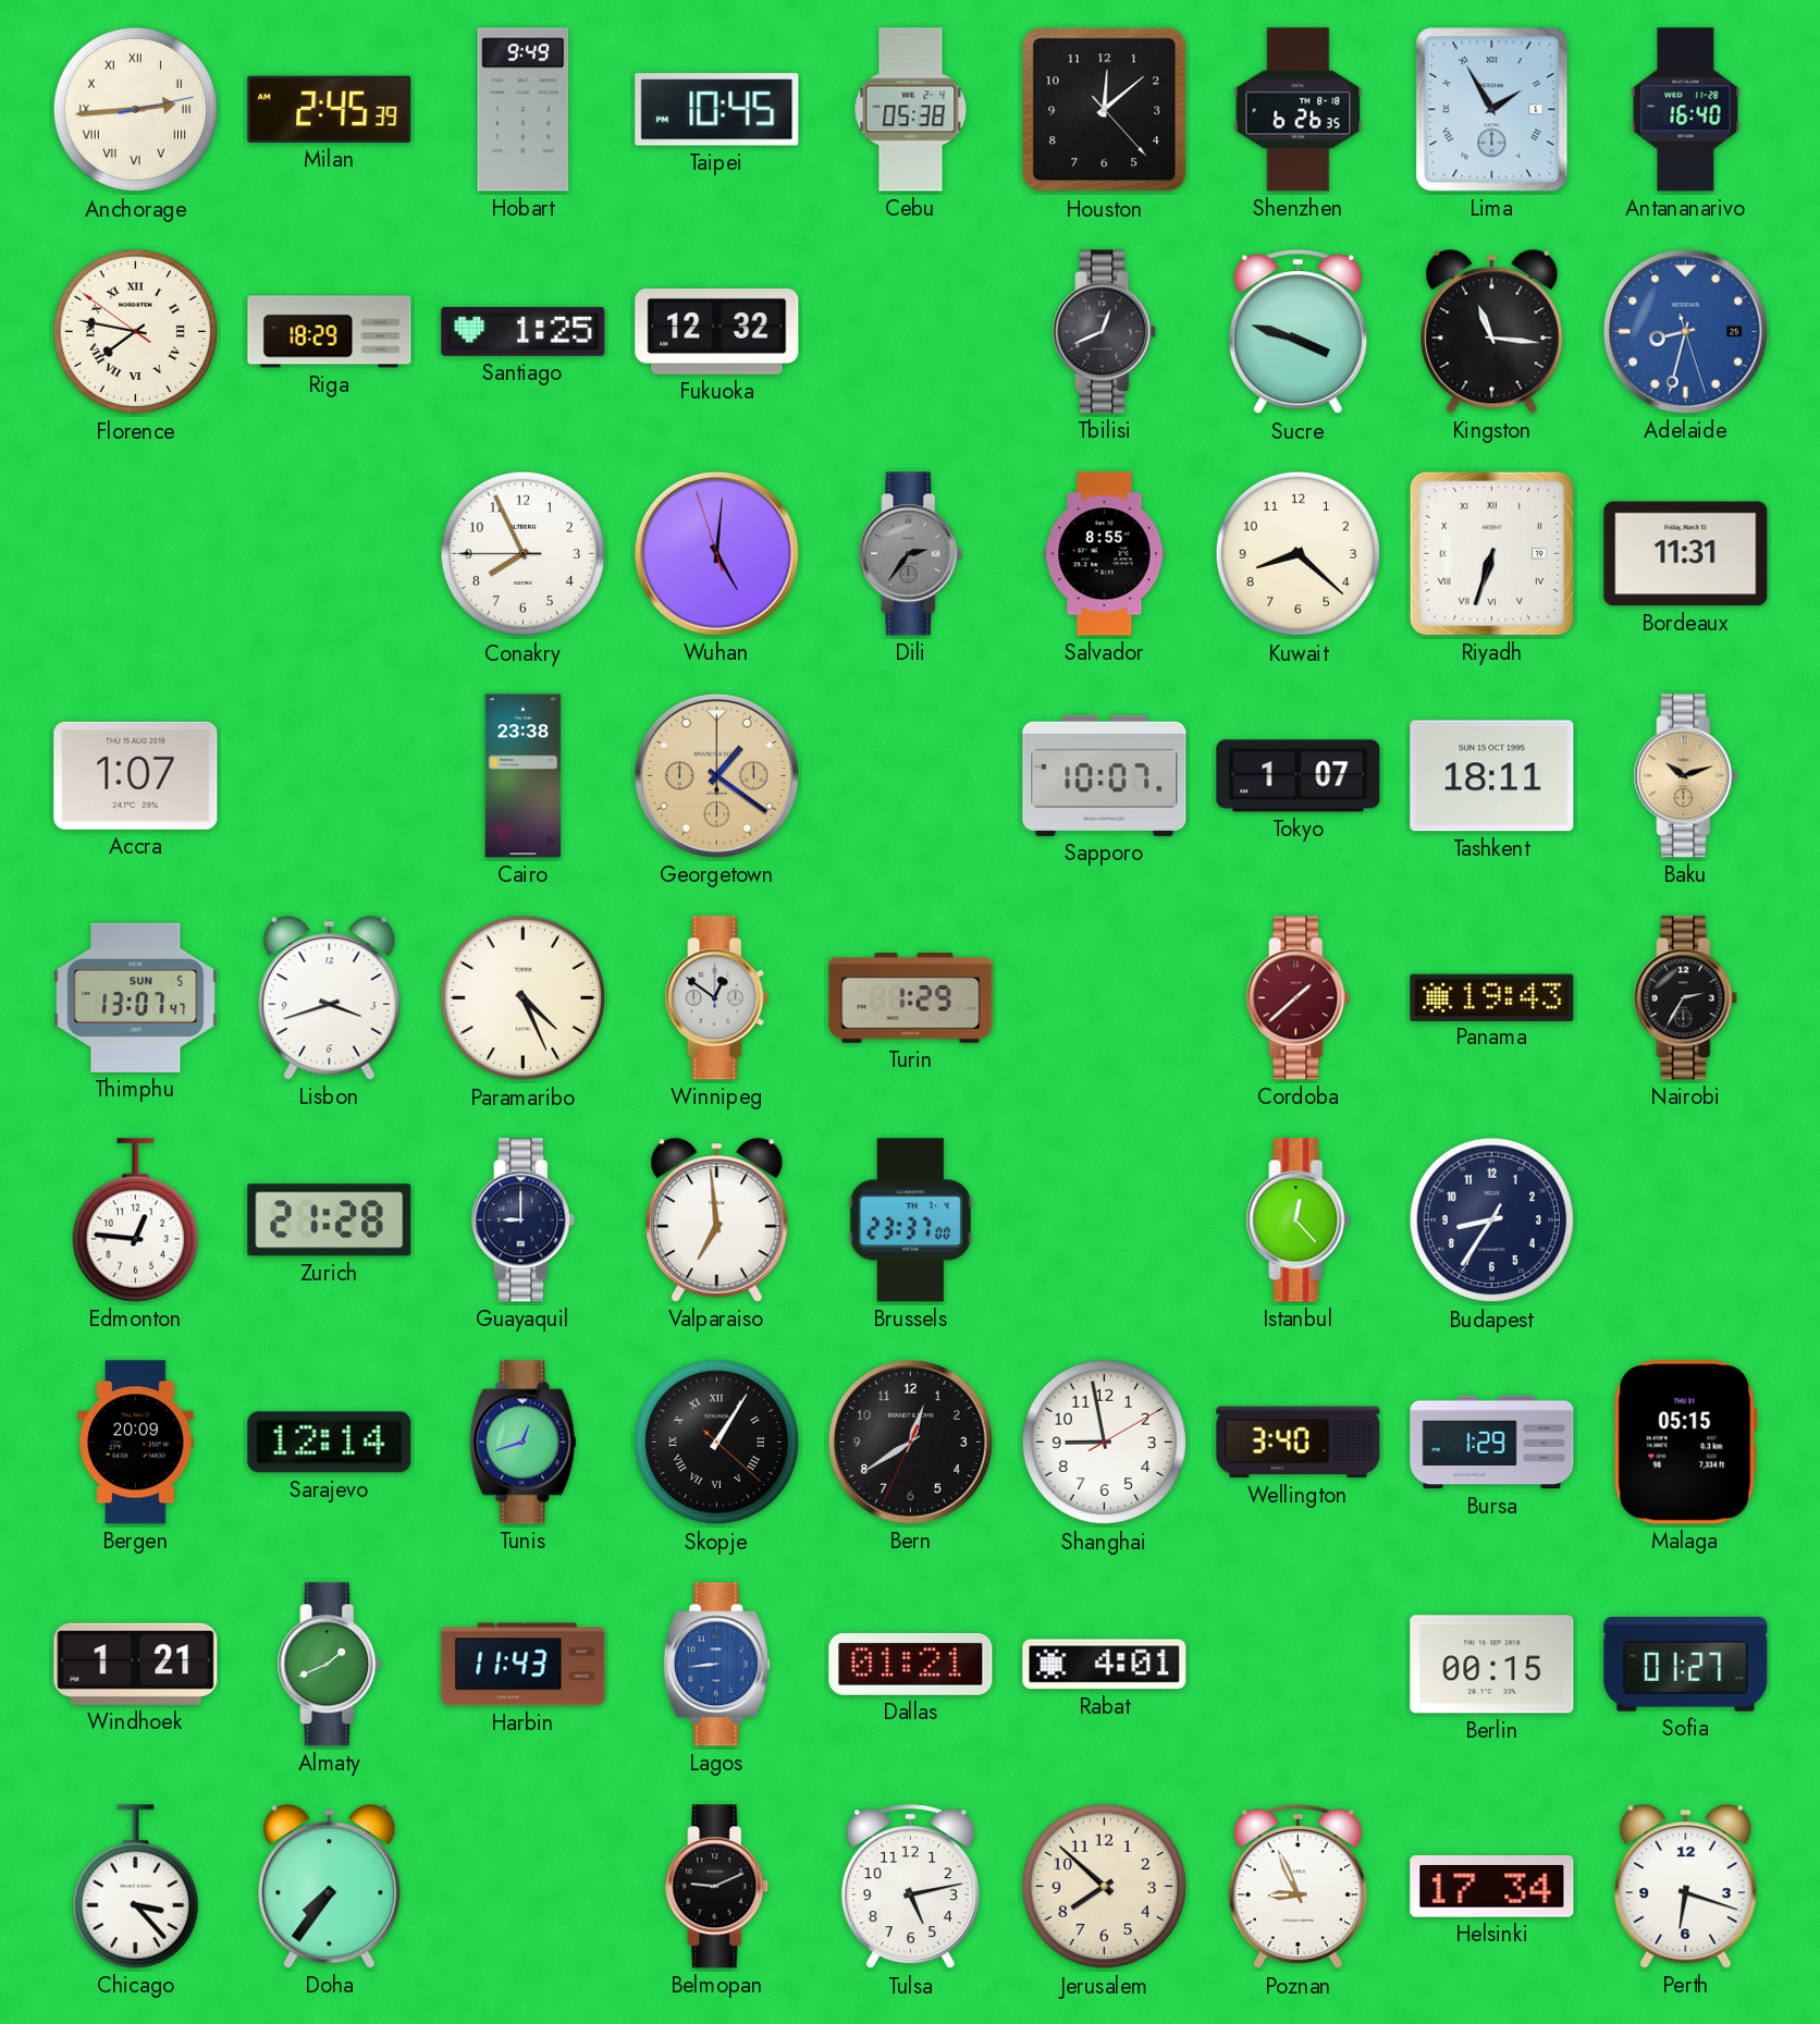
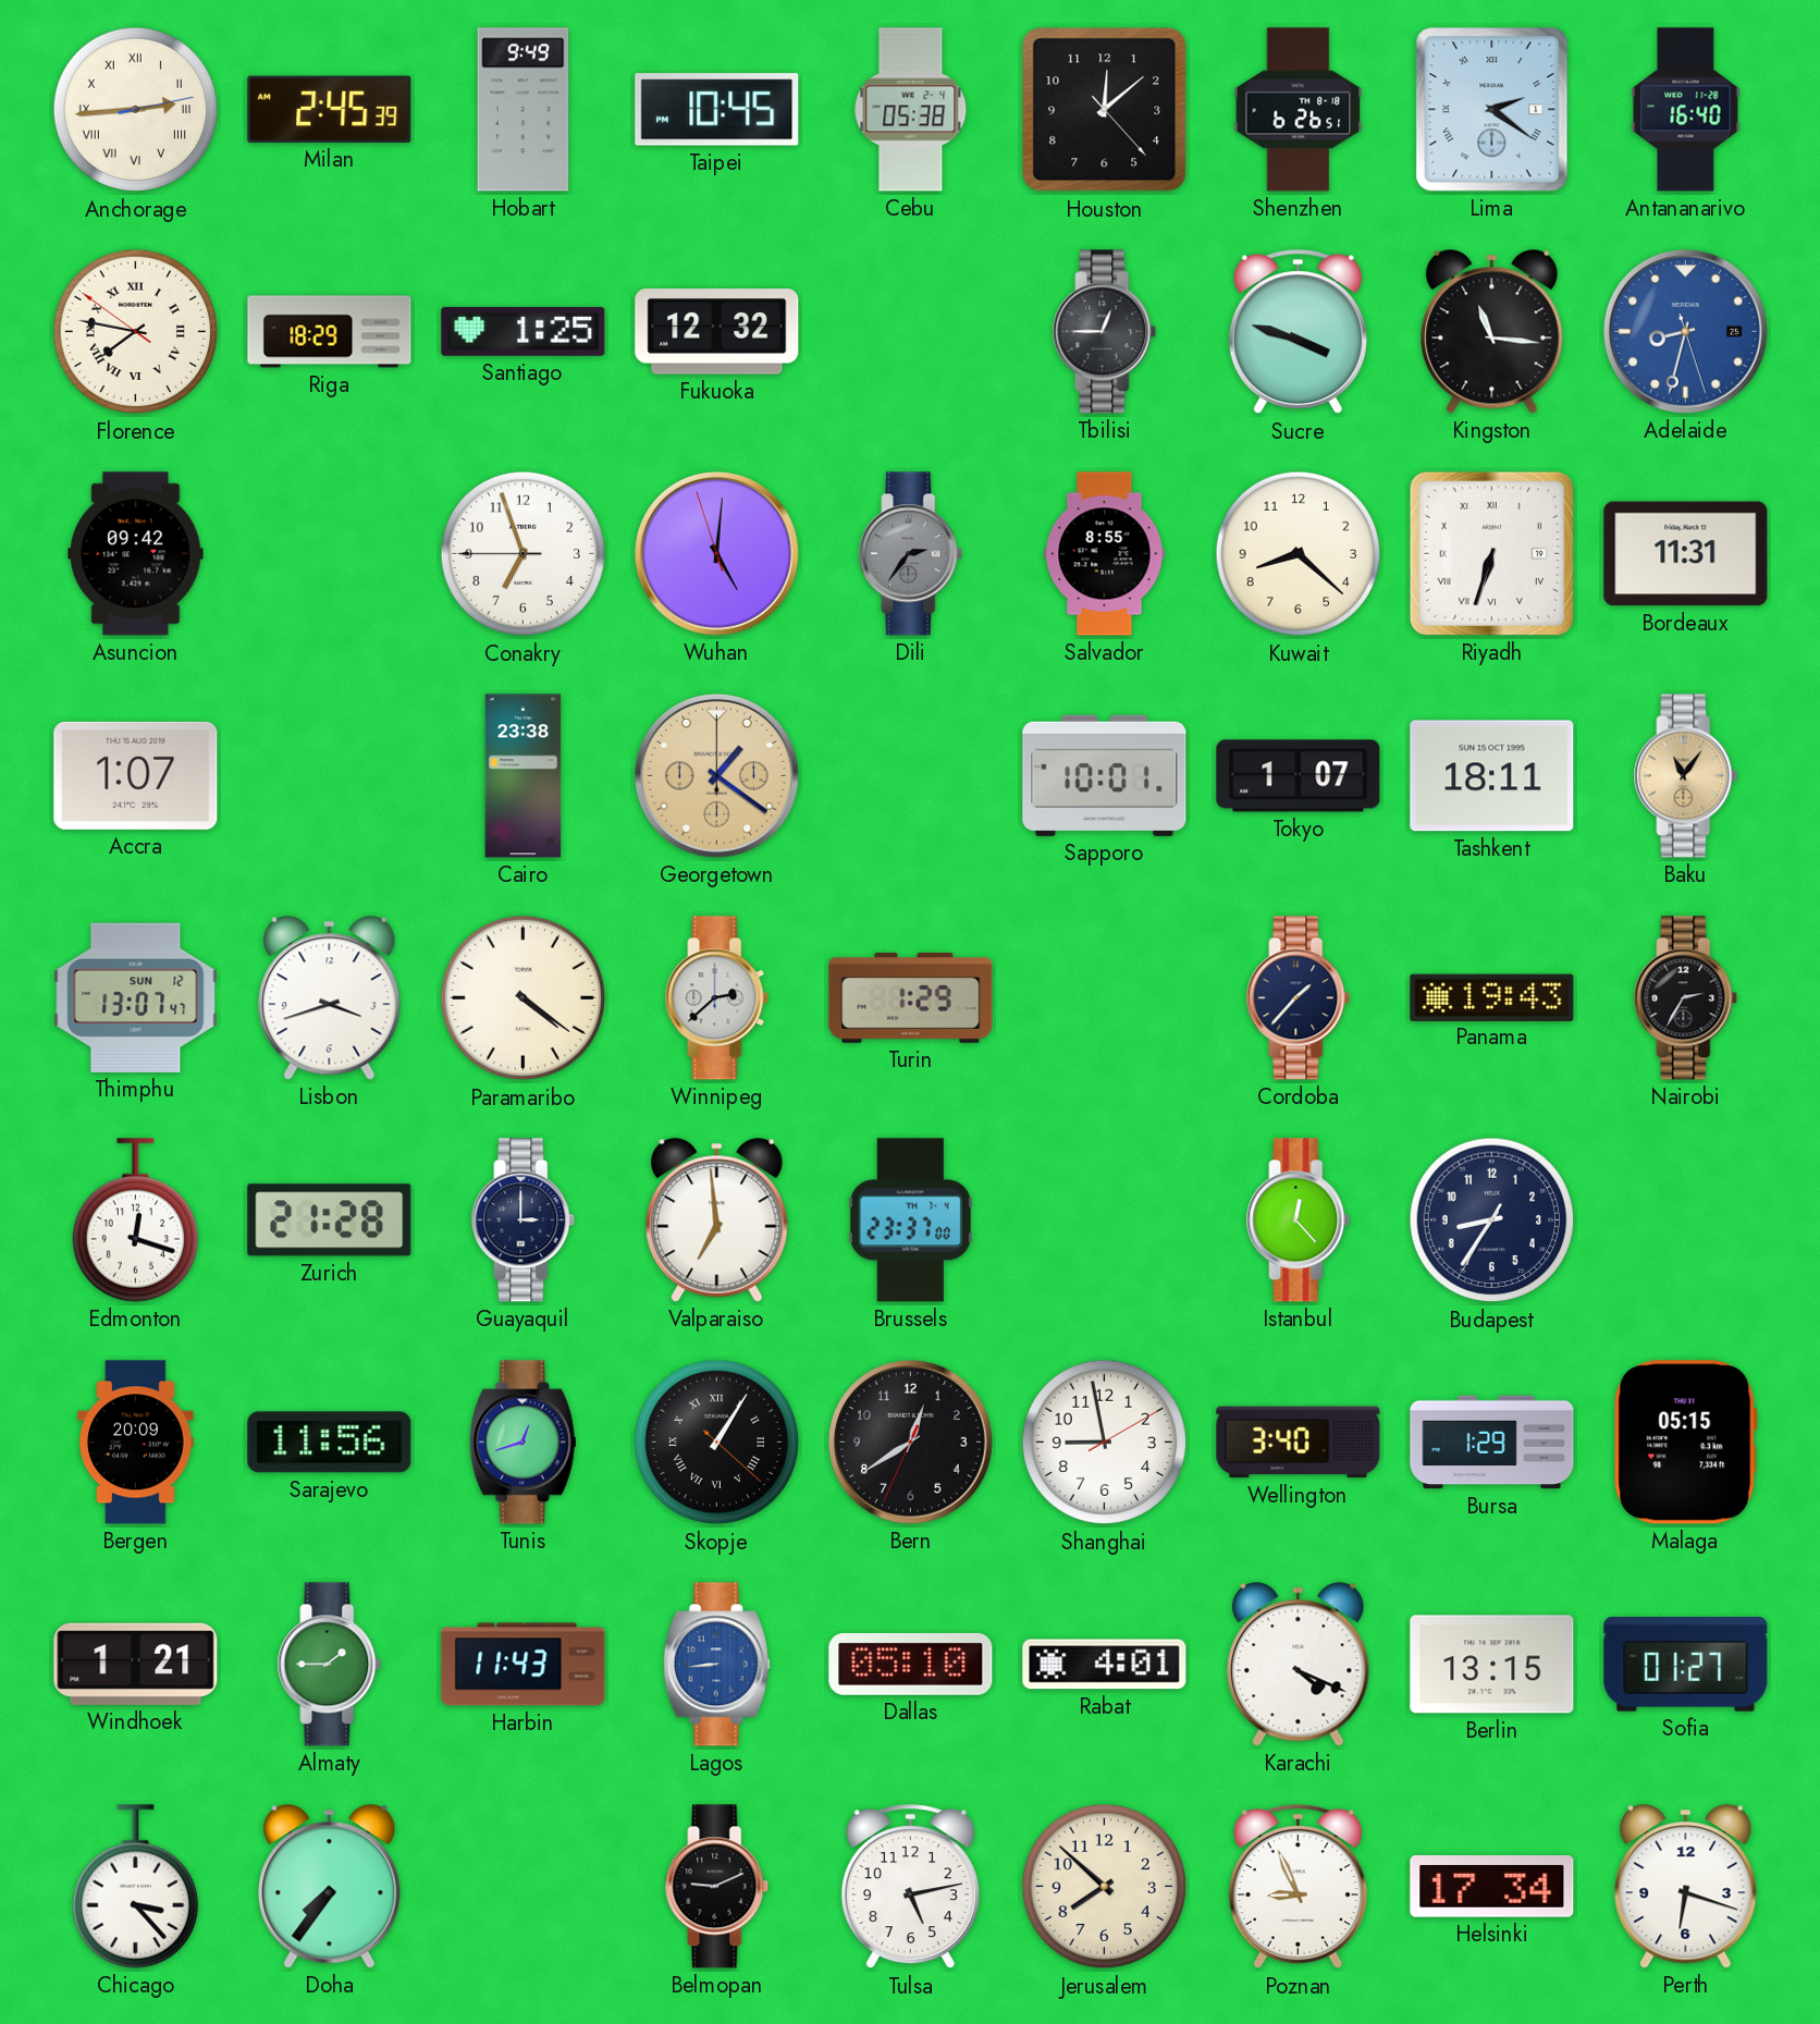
Shenzhen: 6:26:35 -> 6:26:51 (1299, 110)
Lima: 1:55 -> 2:21 (1492, 110)
Tbilisi: 12:41 -> 12:45 (1105, 332)
Asuncion: none -> 09:42 (136, 554)
Conakry: 7:55 -> 6:56 (524, 554)
Sapporo: 10:07 -> 10:01 (1105, 775)
Baku: 10:12 -> 11:06 (1686, 776)
Thimphu date: SUN 5 -> SUN 12 (136, 997)
Paramaribo: 4:26 -> 4:21 (524, 998)
Winnipeg: 12:51 -> 2:38 (717, 998)
Cordoba: 1:38 -> 1:37 (1299, 998)
Cordoba dial: burgundy -> navy (1299, 998)
Edmonton: 12:46 -> 12:18 (135, 1220)
Guayaquil: 9:00 -> 3:00 (524, 1220)
Sarajevo: 12:14 -> 11:56 (330, 1443)
Almaty: 1:41 -> 1:45 (330, 1665)
Dallas: 01:21 -> 05:10 (911, 1664)
Karachi: none -> 4:19 (1299, 1665)
Berlin: 00:15 -> 13:15 (1492, 1665)
